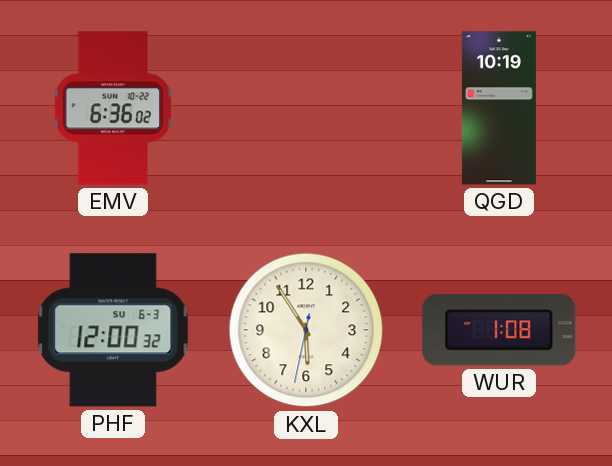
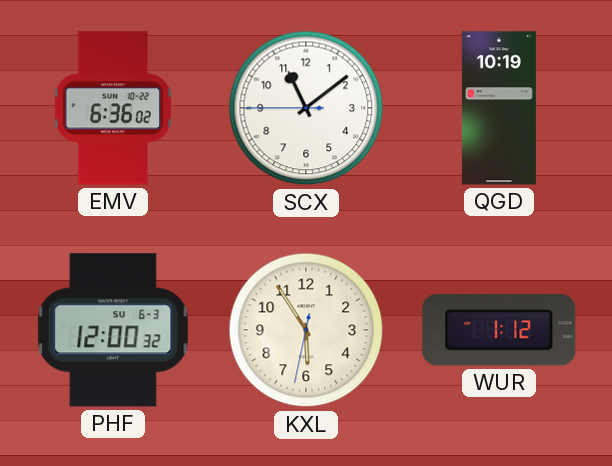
SCX: none -> 11:08 (306, 108)
WUR: 1:08 -> 1:12 (499, 330)
